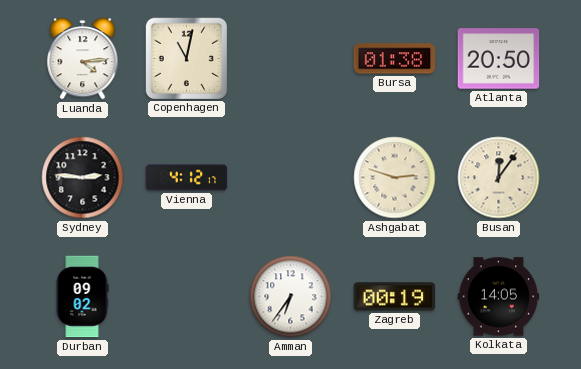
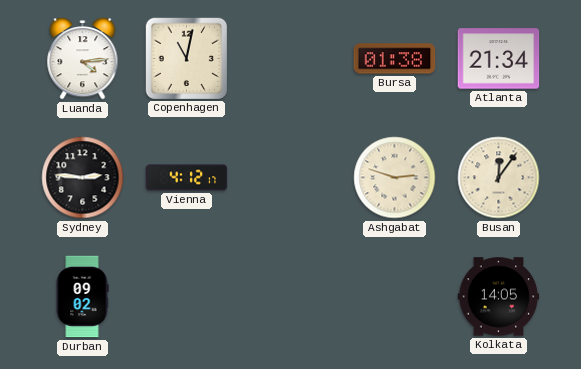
Atlanta: 20:50 -> 21:34 (499, 59)
Amman: 6:36 -> none (291, 297)
Zagreb: 00:19 -> none (395, 297)
